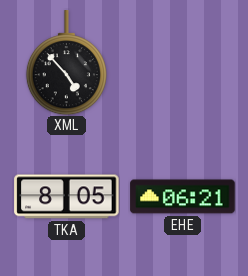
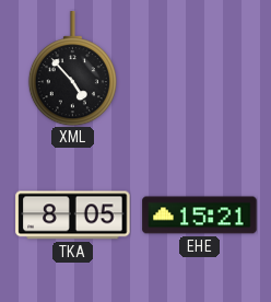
EHE: 06:21 -> 15:21 (200, 216)
